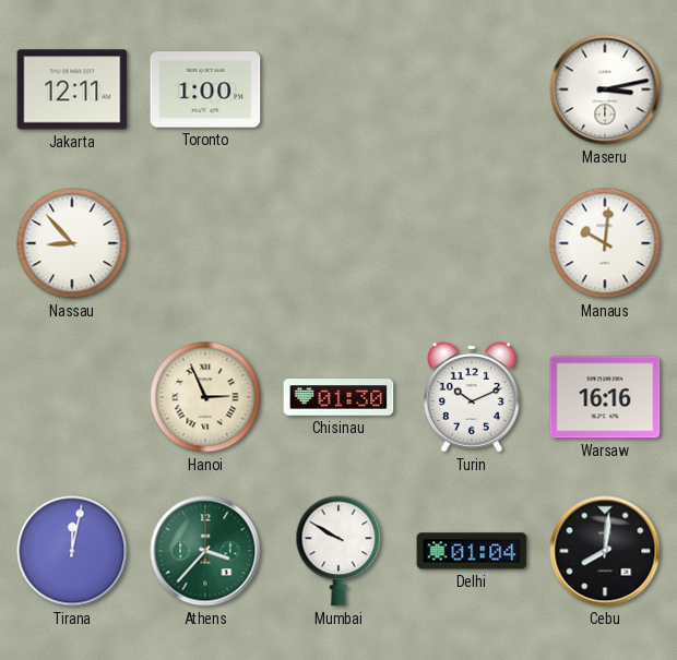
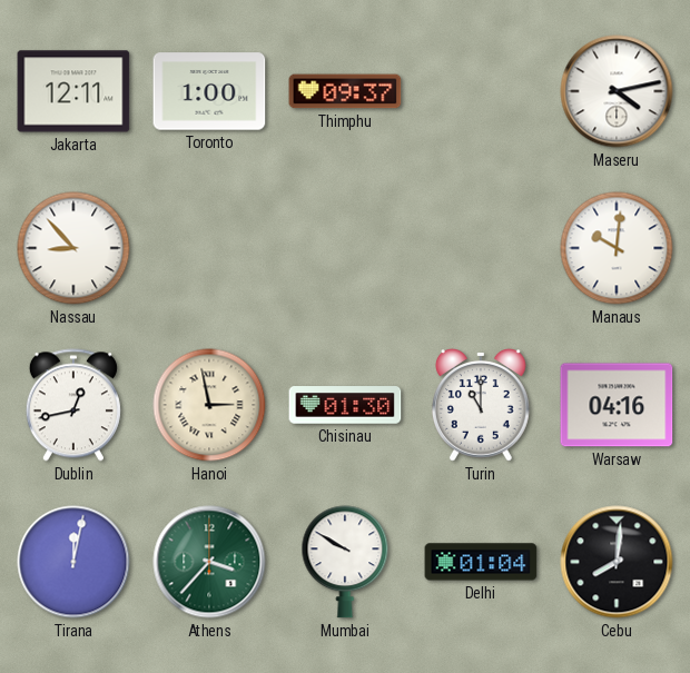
Thimphu: none -> 09:37 (345, 91)
Maseru: 3:13 -> 4:13 (617, 91)
Dublin: none -> 12:43 (73, 405)
Hanoi: 2:56 -> 2:58 (209, 405)
Turin: 10:11 -> 11:00 (481, 406)
Warsaw: 16:16 -> 04:16 (617, 405)
